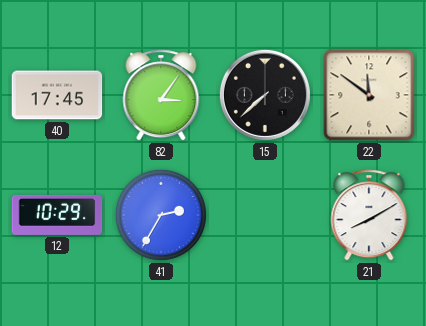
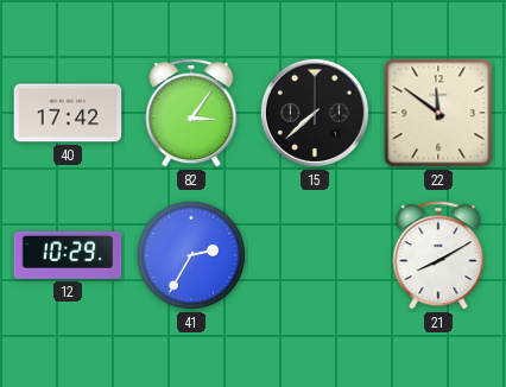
40: 17:45 -> 17:42 (68, 113)
